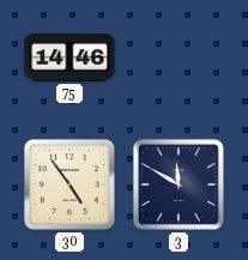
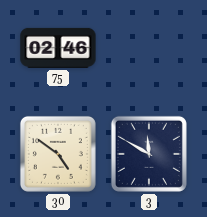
75: 14:46 -> 02:46 (58, 48)
30: 4:54 -> 4:51 (58, 154)
